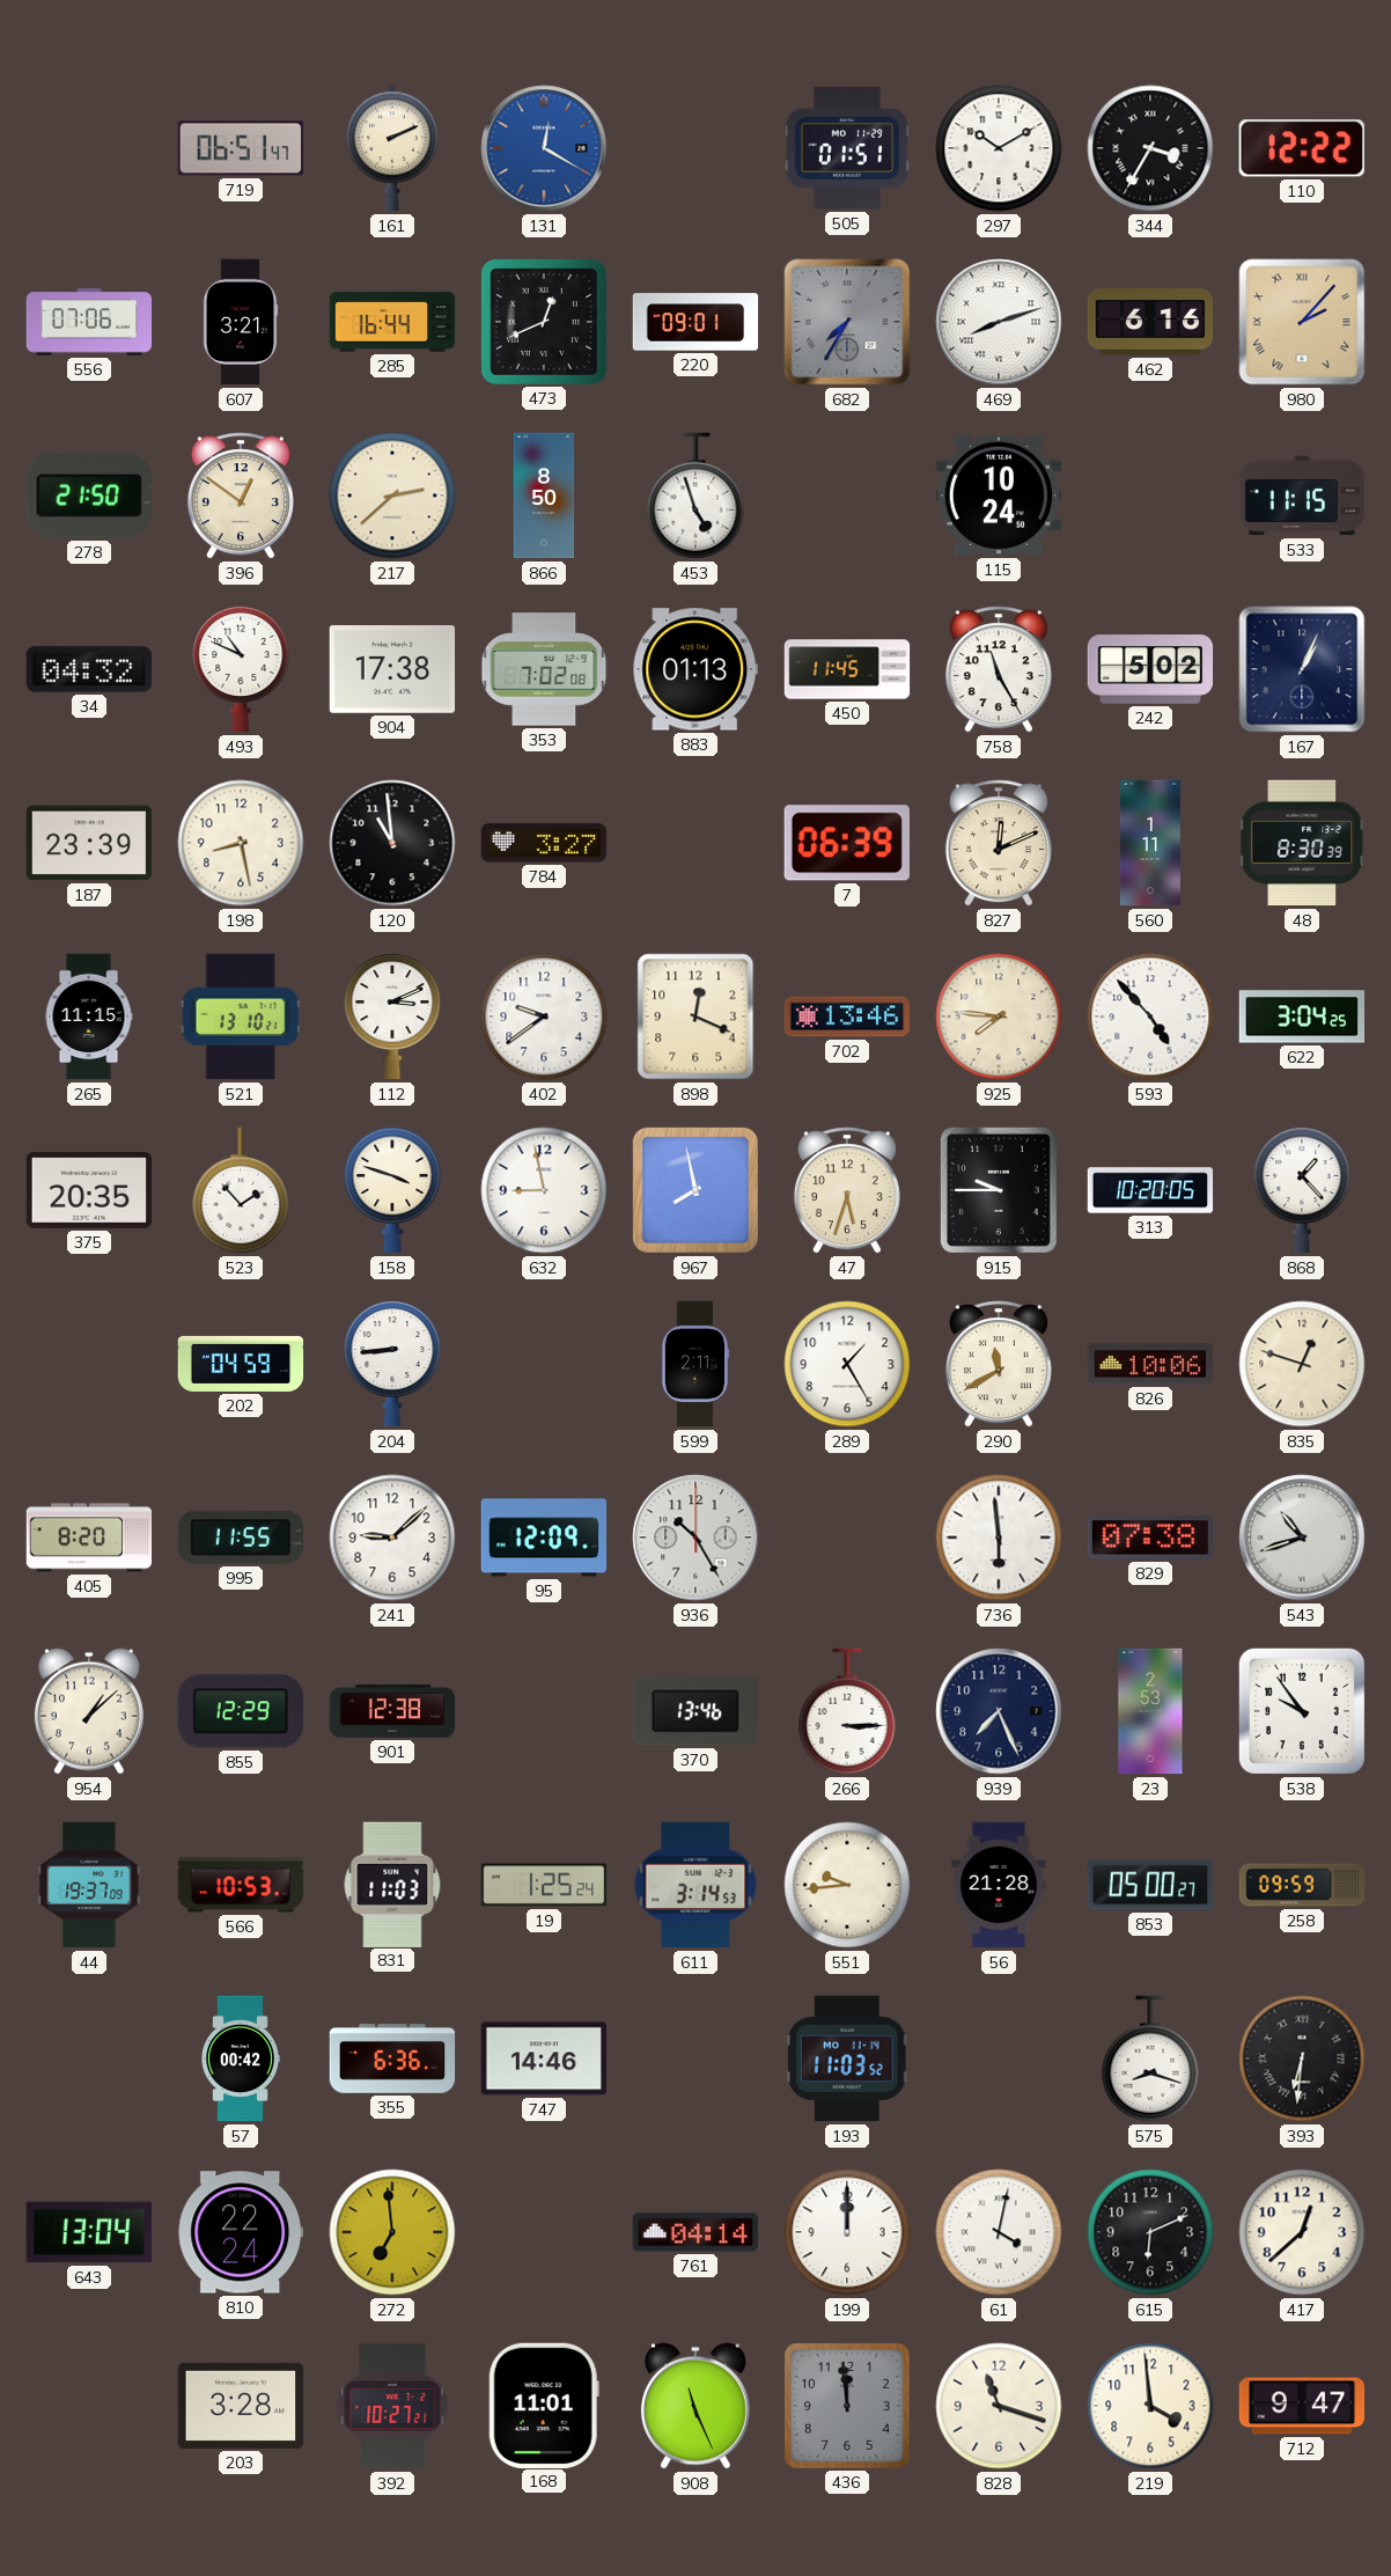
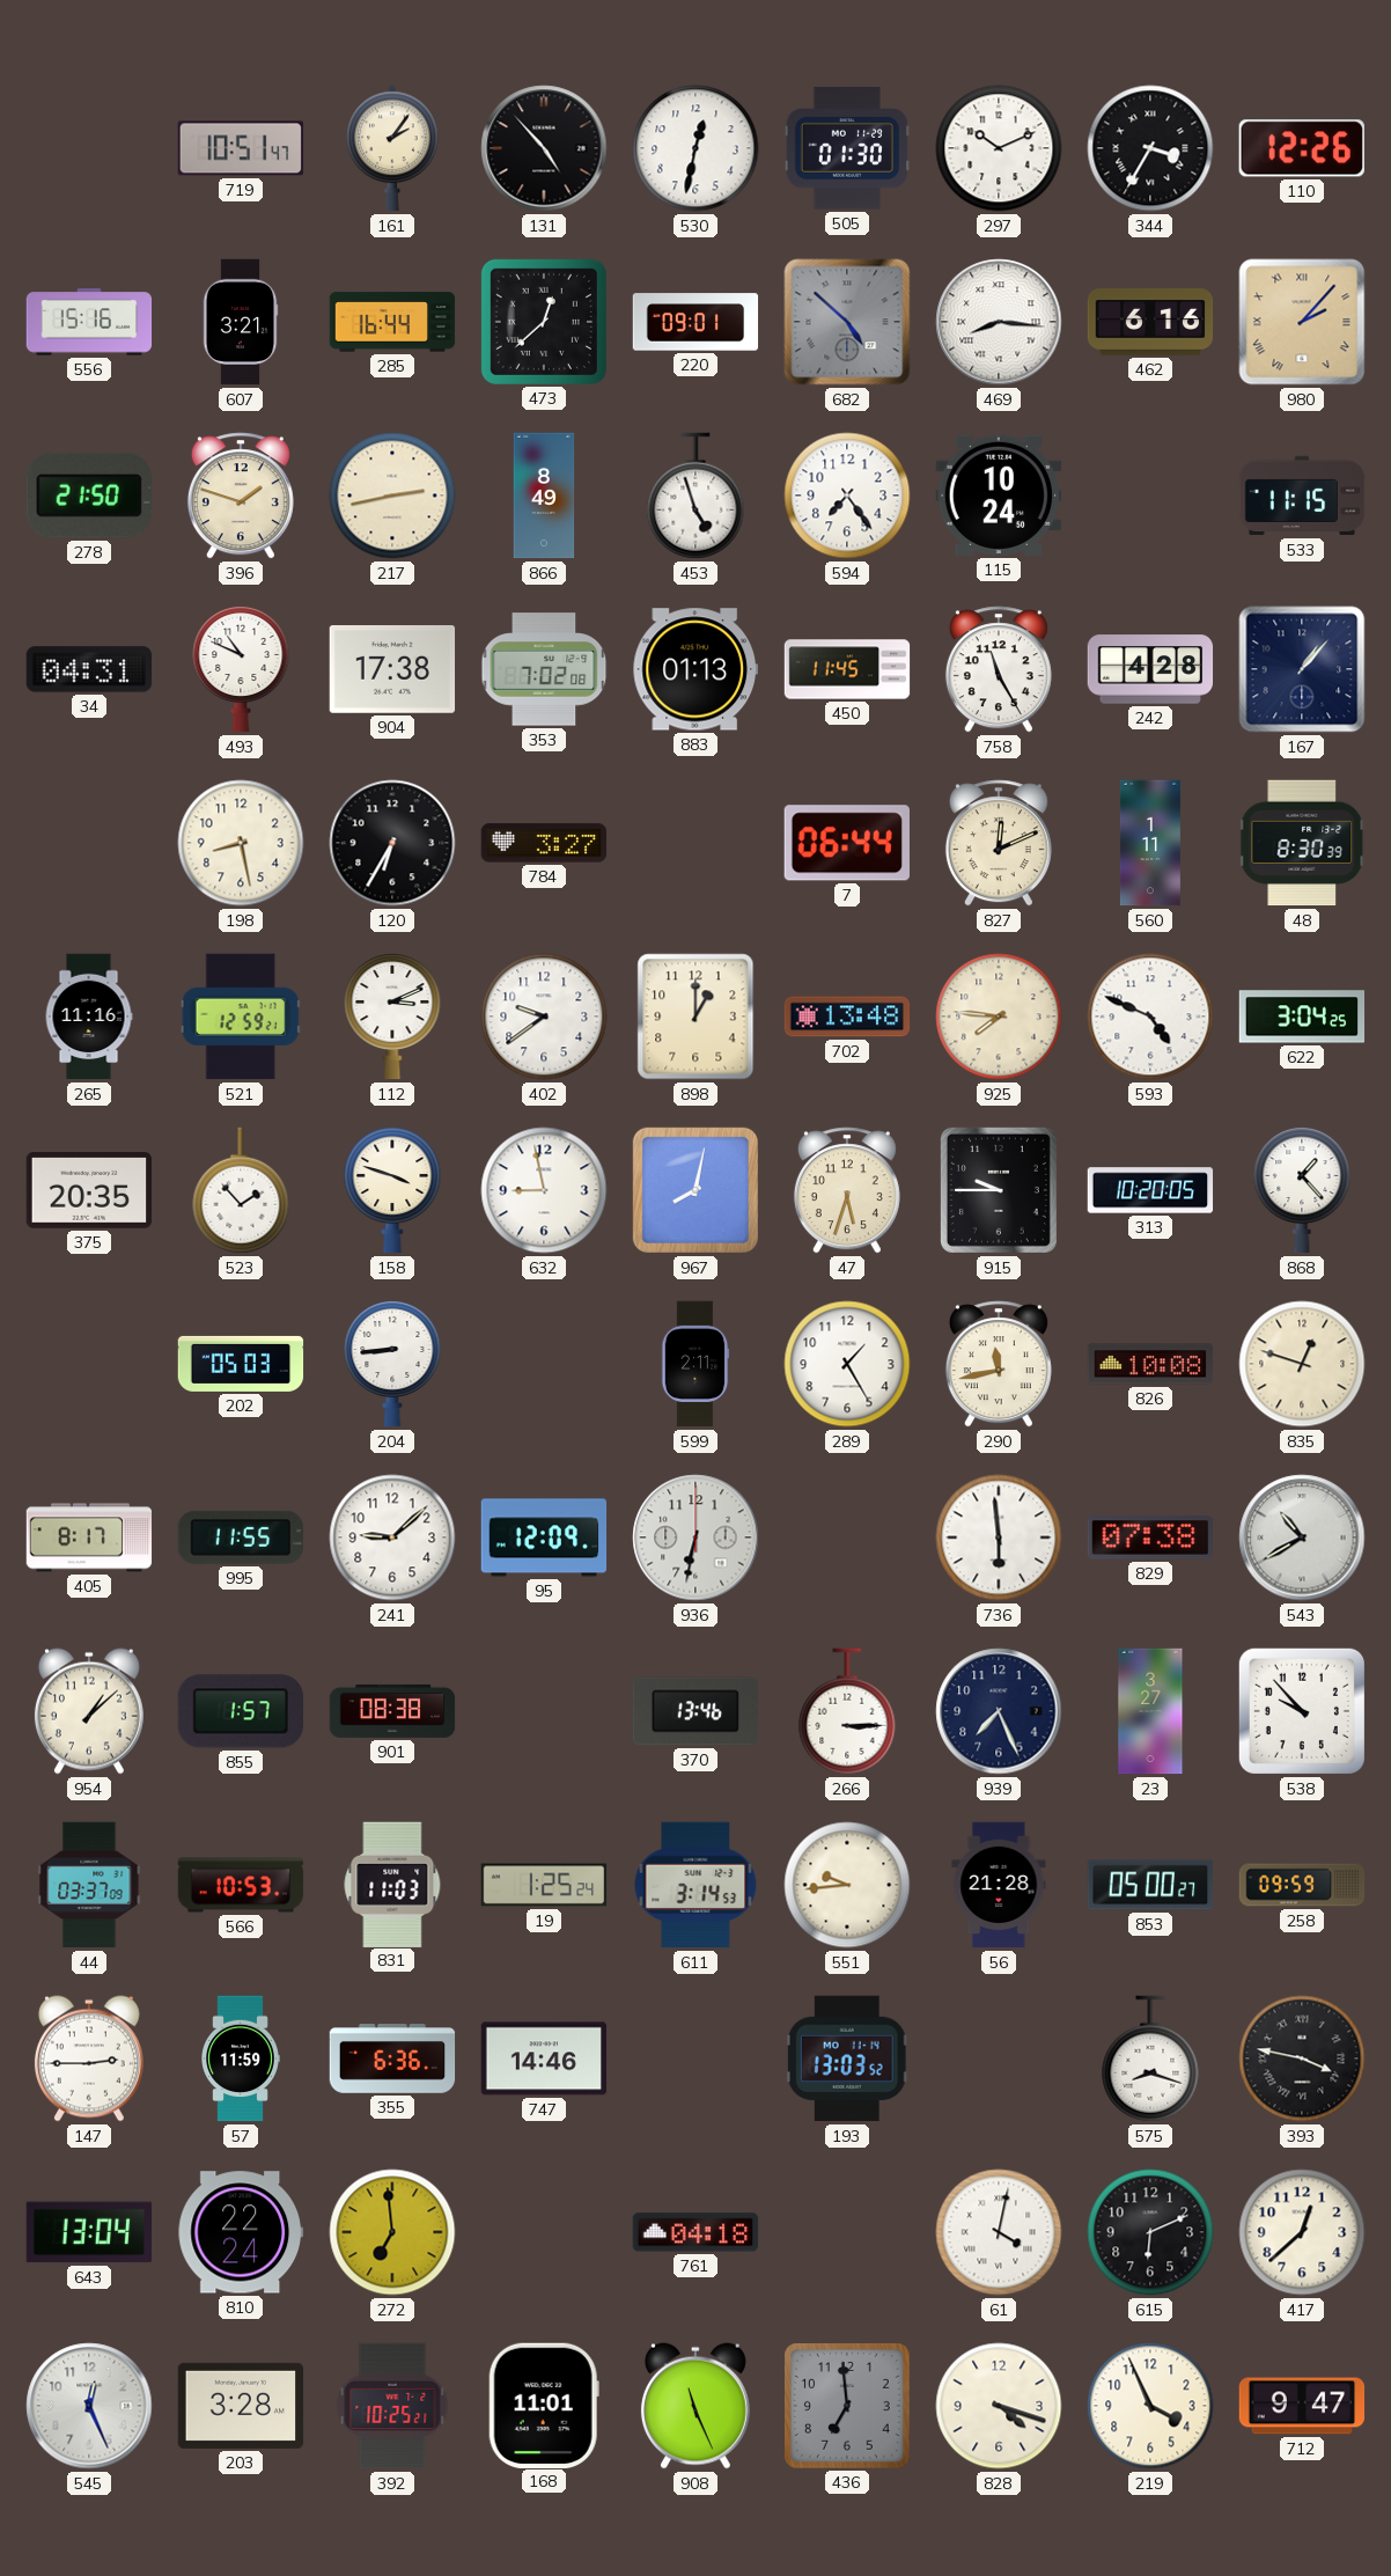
719: 06:51 -> 10:51 (241, 148)
161: 2:11 -> 2:06 (392, 148)
131: 12:20 -> 4:53 (544, 148)
131 dial: blue -> black (544, 148)
530: none -> 12:32 (695, 148)
505: 01:51 -> 01:30 (847, 148)
297: 10:10 -> 10:11 (999, 148)
110: 12:22 -> 12:26 (1302, 148)
556: 07:06 -> 15:16 (89, 322)
473: 12:41 -> 12:38 (544, 322)
682: 7:35 -> 4:52 (847, 322)
469: 8:12 -> 8:16 (999, 322)
396: 12:51 -> 1:48 (241, 496)
217: 2:38 -> 2:43 (392, 496)
866: 8:50 -> 8:49 (544, 496)
594: none -> 7:24 (847, 496)
34: 04:32 -> 04:31 (89, 669)
242: 5:02 -> 4:28 (1150, 669)
167: 1:04 -> 1:07 (1302, 669)
187: 23:39 -> none (89, 843)
120: 10:59 -> 6:35 (392, 843)
7: 06:39 -> 06:44 (847, 843)
265: 11:15 -> 11:16 (89, 1017)
521: 13:10 -> 12:59 (241, 1017)
898: 12:19 -> 1:00 (695, 1017)
702: 13:46 -> 13:48 (847, 1017)
593: 4:53 -> 4:49 (1150, 1017)
967: 7:58 -> 8:02 (695, 1190)
202: 04:59 -> 05:03 (241, 1364)
290: 11:40 -> 11:43 (999, 1364)
826: 10:06 -> 10:08 (1150, 1364)
405: 8:20 -> 8:17 (89, 1537)
936: 10:25 -> 6:32 (695, 1537)
543: 10:42 -> 10:40 (1302, 1537)
855: 12:29 -> 1:57 (240, 1711)
901: 12:38 -> 08:38 (392, 1711)
23: 2:53 -> 3:27 (1150, 1711)
538: 9:54 -> 9:53 (1302, 1711)
44: 19:37 -> 03:37 (89, 1885)
147: none -> 2:45 (89, 2058)
57: 00:42 -> 11:59 (241, 2058)
193: 11:03 -> 13:03 (847, 2058)
393: 6:31 -> 3:47 (1302, 2058)
761: 04:14 -> 04:18 (695, 2232)
199: 12:00 -> none (847, 2232)
545: none -> 12:26 (89, 2406)
392: 10:27 -> 10:25 (392, 2406)
436: 11:59 -> 6:59 (848, 2407)
828: 11:18 -> 4:18 (999, 2406)
219: 3:59 -> 3:56 (1150, 2406)
